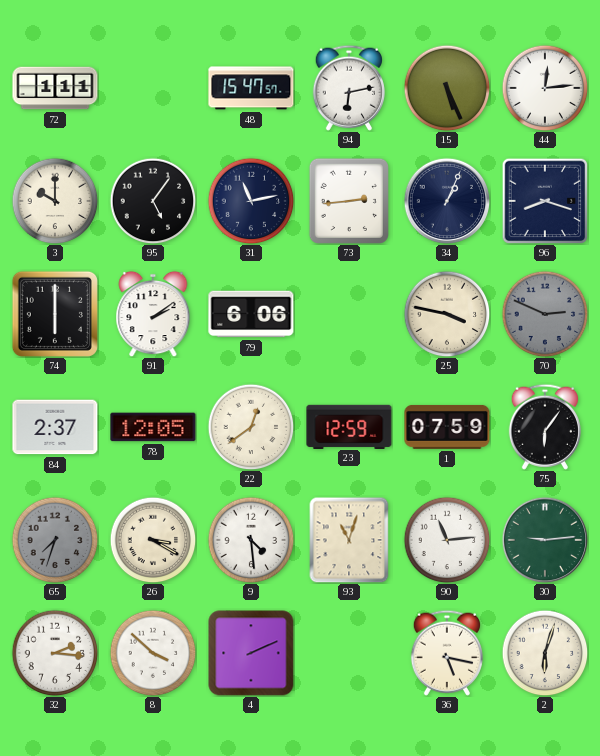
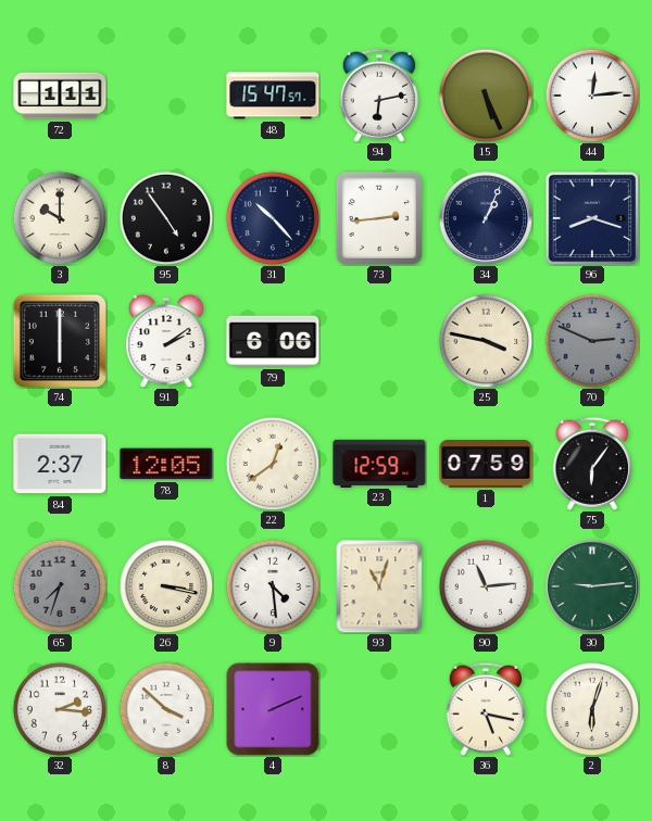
95: 5:06 -> 4:54 (166, 218)
31: 11:13 -> 10:23 (273, 218)
26: 3:20 -> 3:17 (166, 586)
